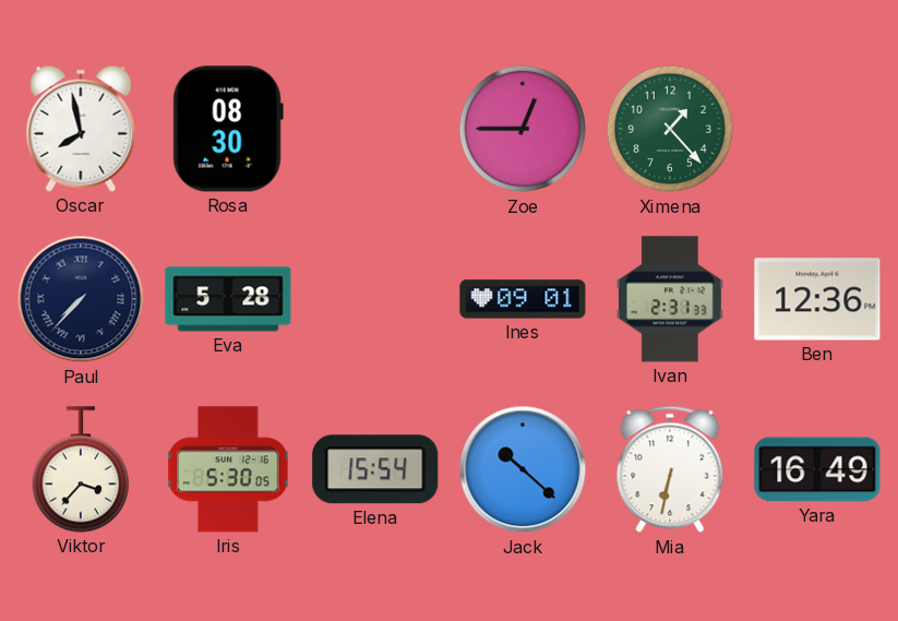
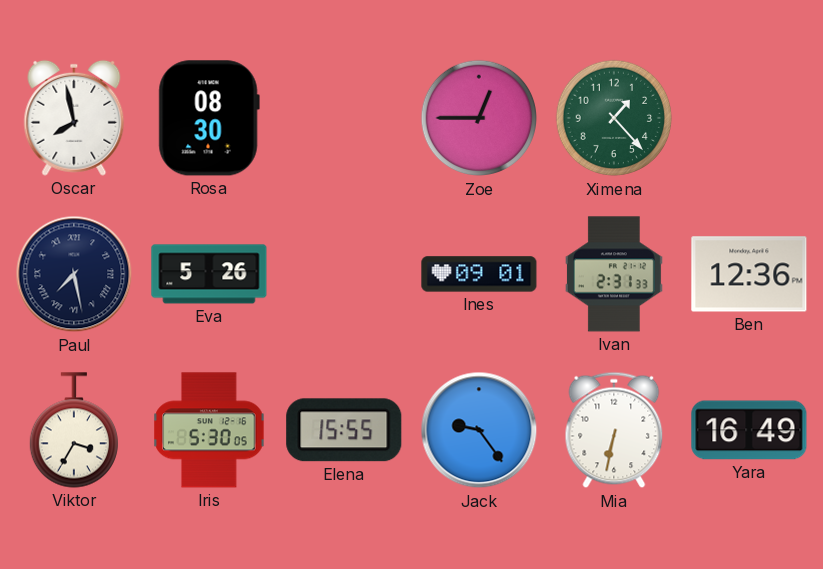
Paul: 7:37 -> 7:28 (74, 274)
Eva: 5:28 -> 5:26 (209, 274)
Viktor: 3:37 -> 3:35 (73, 430)
Elena: 15:54 -> 15:55 (344, 430)
Jack: 10:22 -> 9:24 (479, 430)
